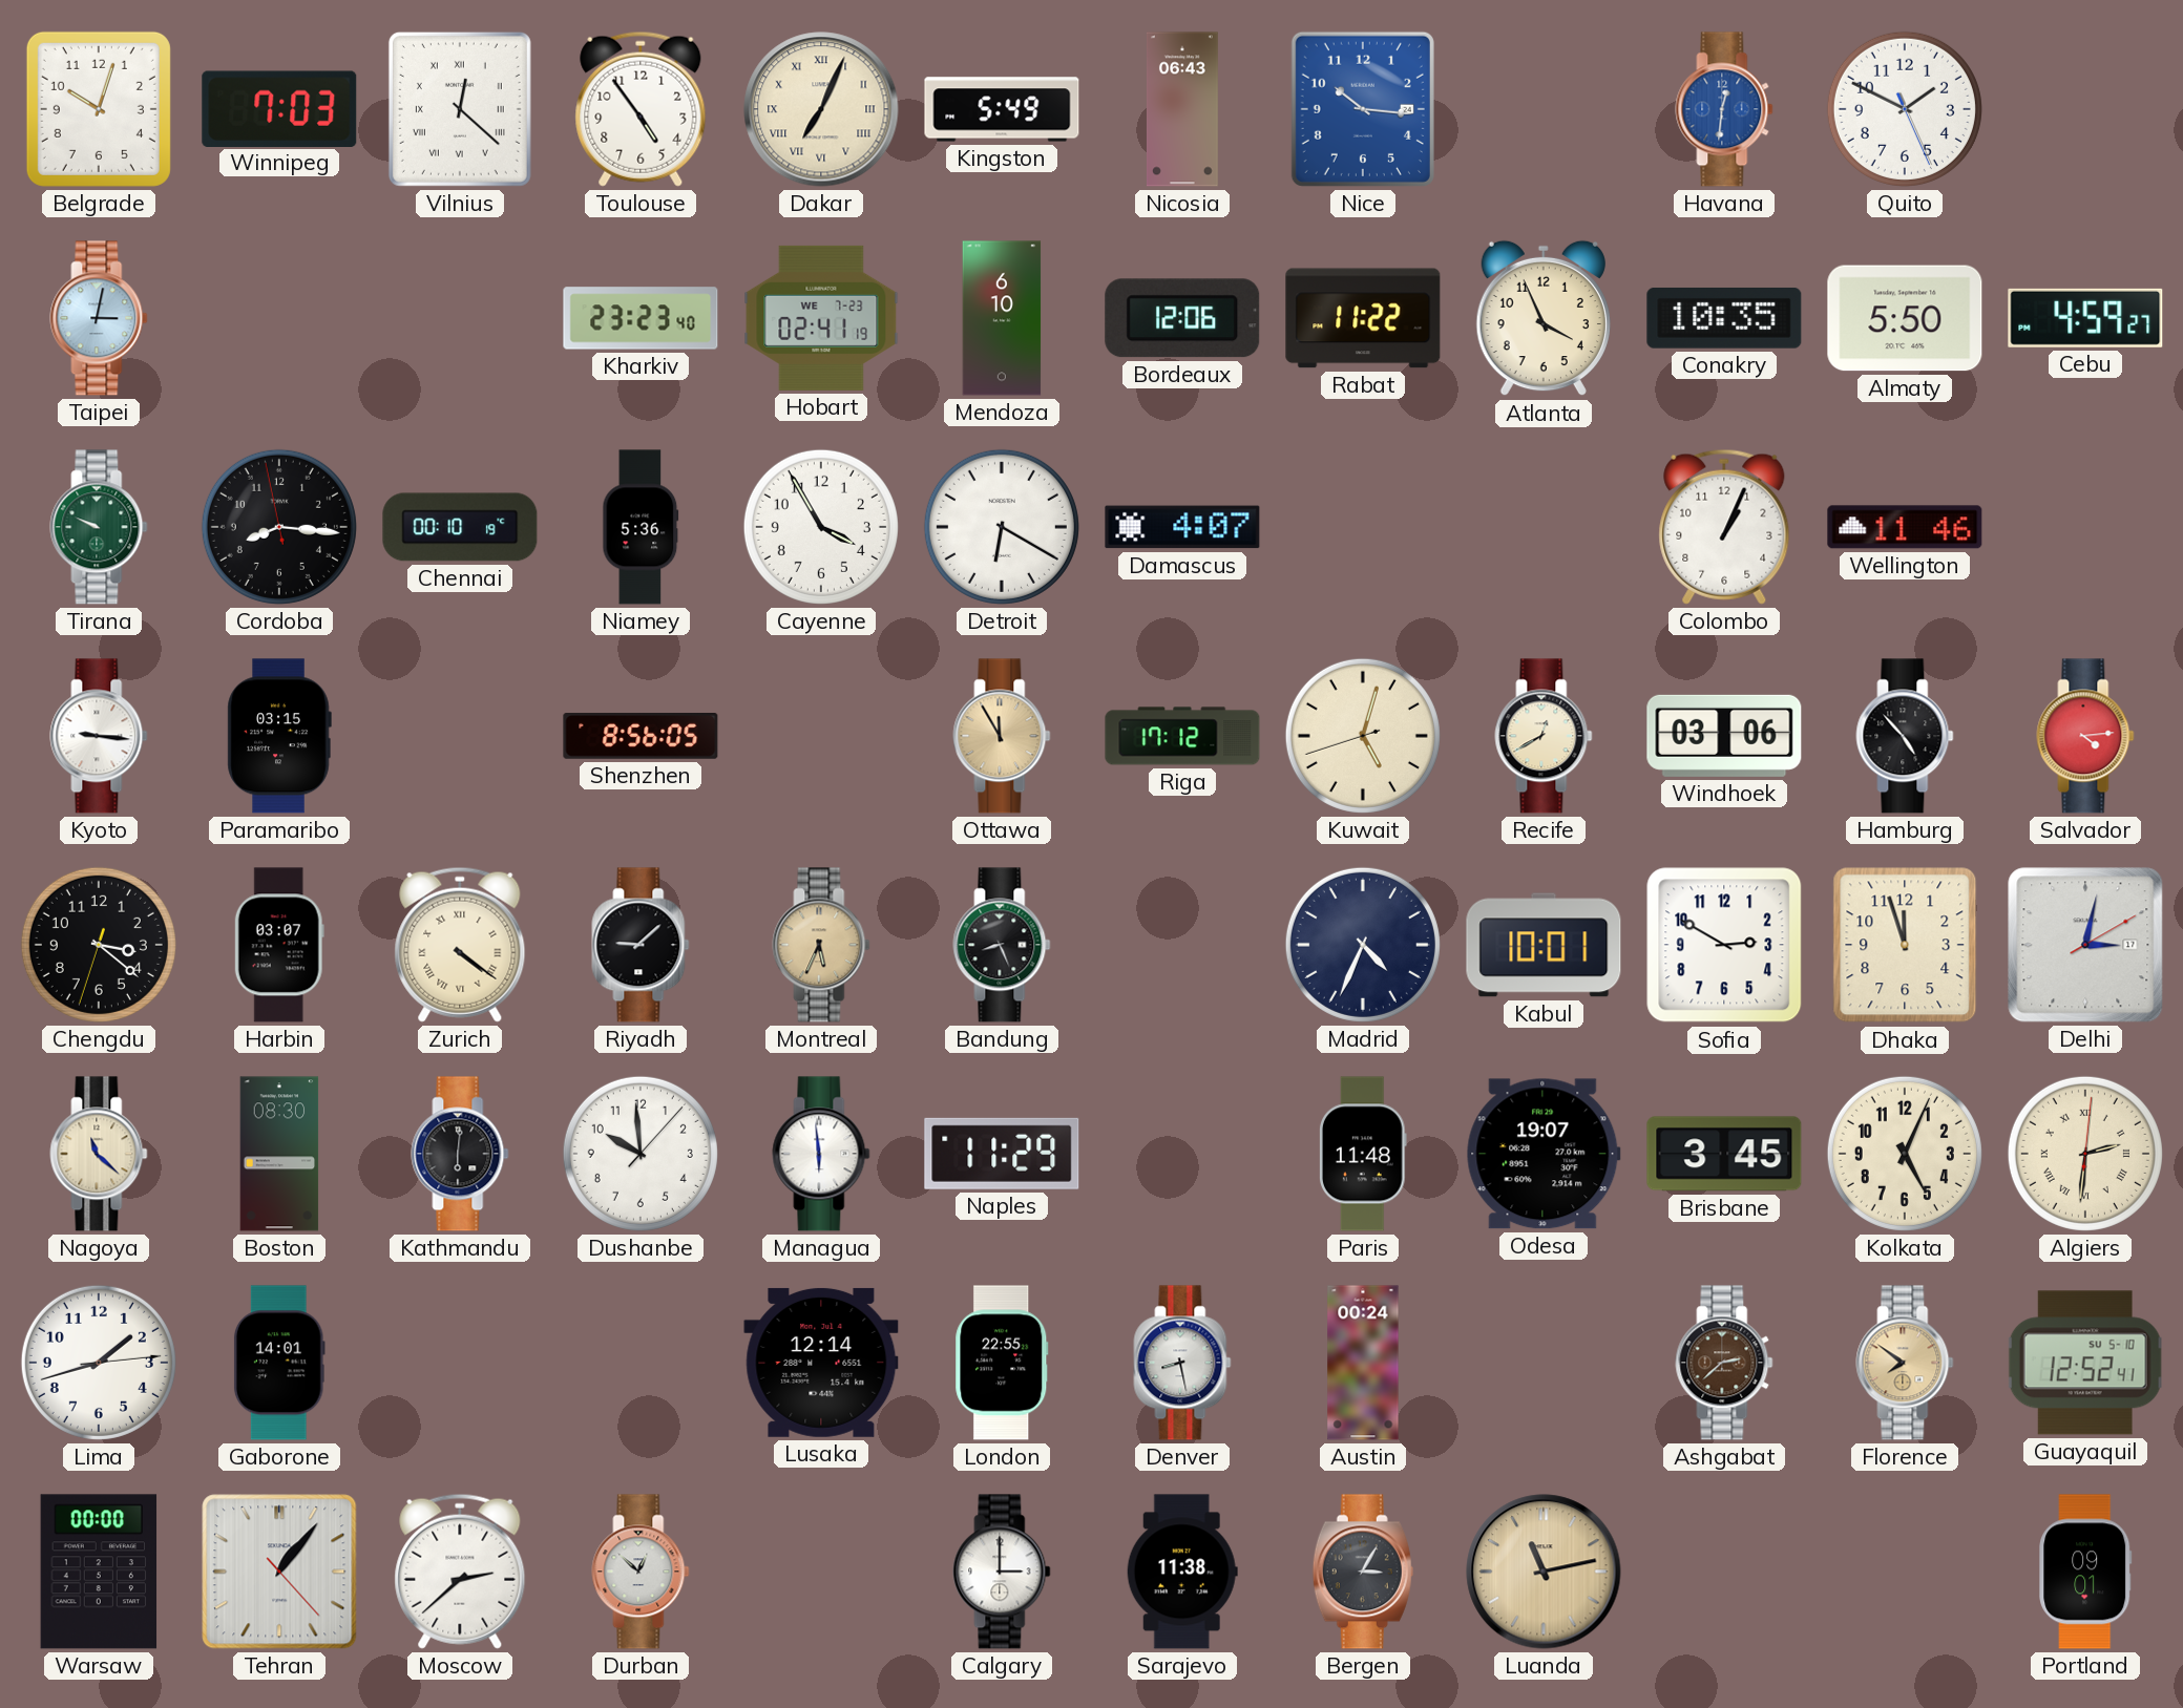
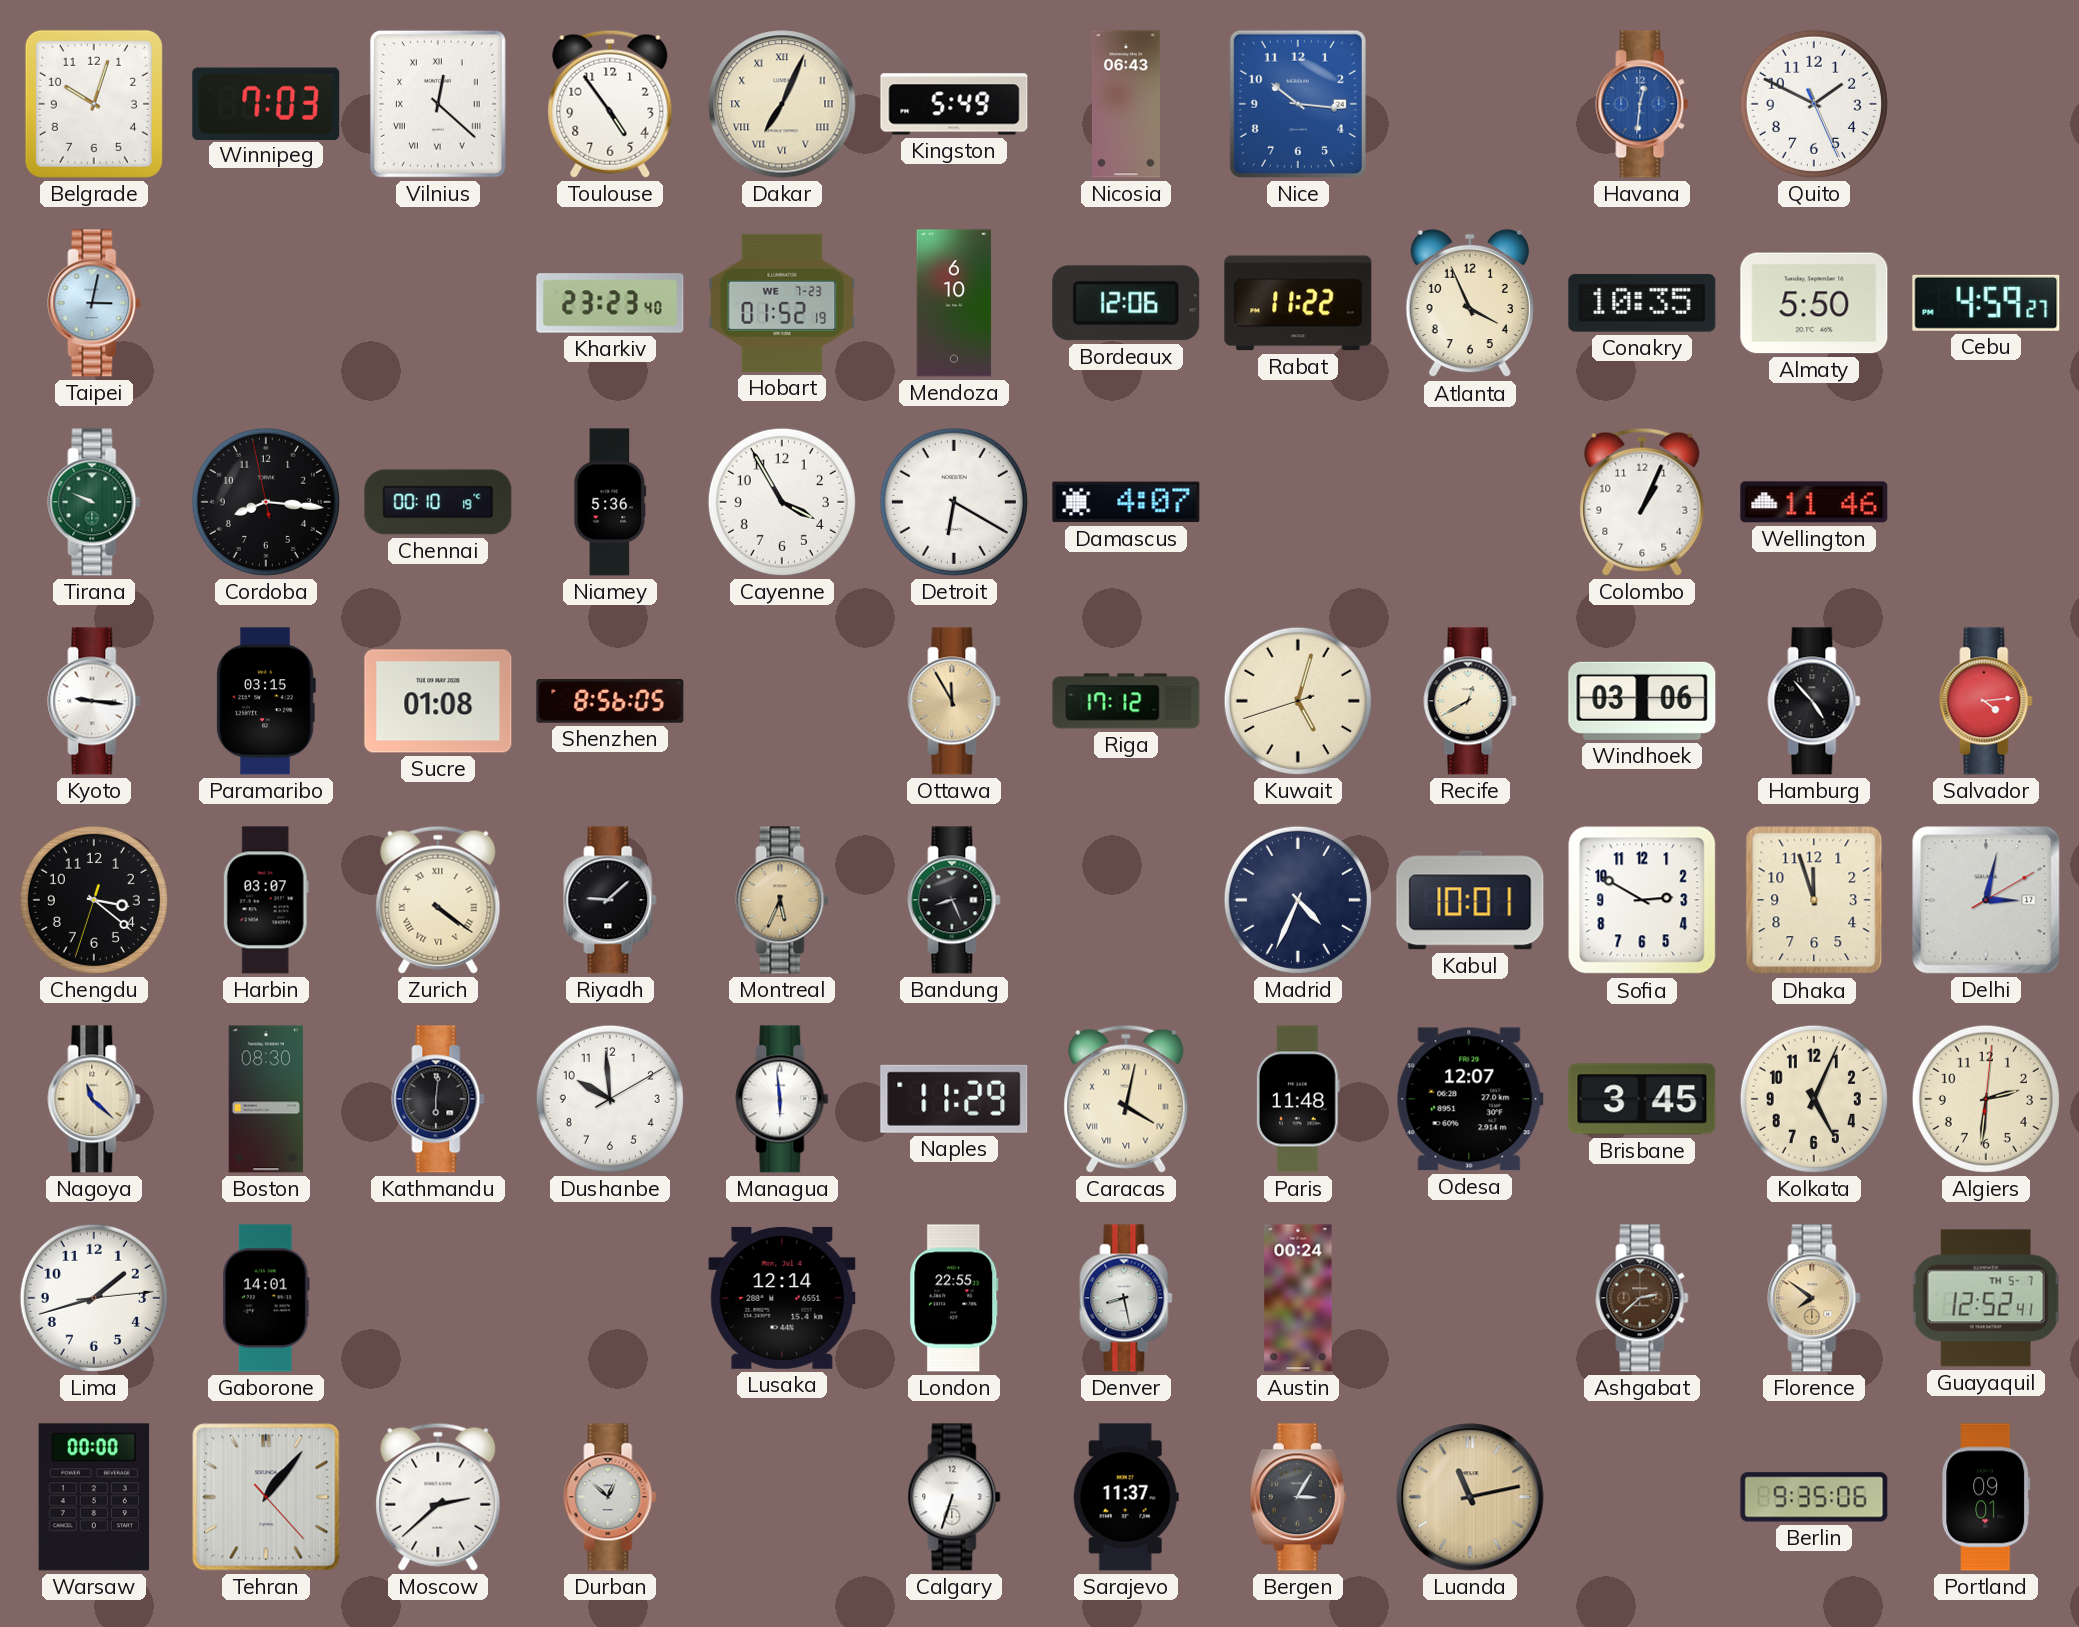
Hobart: 02:41 -> 01:52 (782, 303)
Sucre: none -> 01:08 (438, 701)
Dushanbe: 9:59:07 -> 9:59:10 (610, 1099)
Caracas: none -> 4:02 (1126, 1099)
Odesa: 19:07 -> 12:07 (1470, 1099)
Algiers numerals: Roman -> Arabic (1986, 1099)
Guayaquil date: SU 5-10 -> TH 5-7 (1986, 1298)
Calgary: 3:00 -> 6:33 (954, 1497)
Sarajevo: 11:38 -> 11:37 (1126, 1497)
Berlin: none -> 9:35 (1814, 1497)
